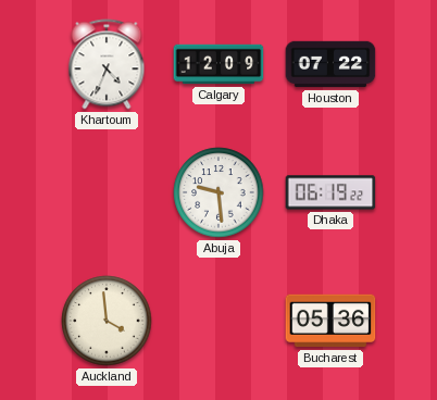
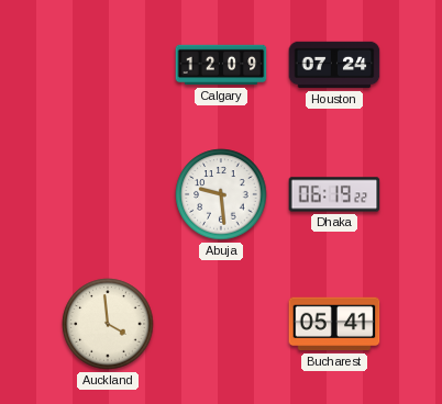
Khartoum: 4:34 -> none (107, 64)
Houston: 07:22 -> 07:24 (334, 65)
Bucharest: 05:36 -> 05:41 (334, 324)
